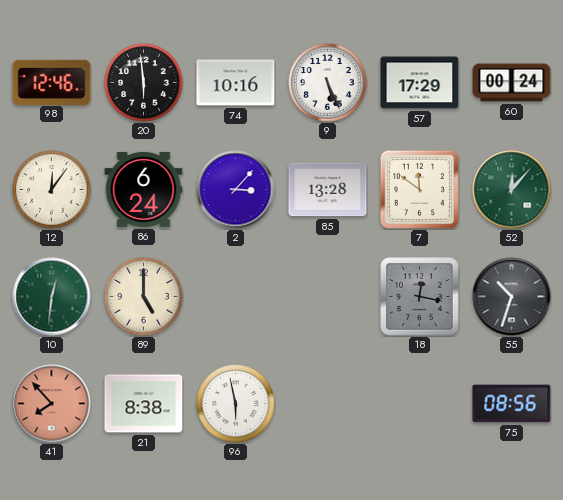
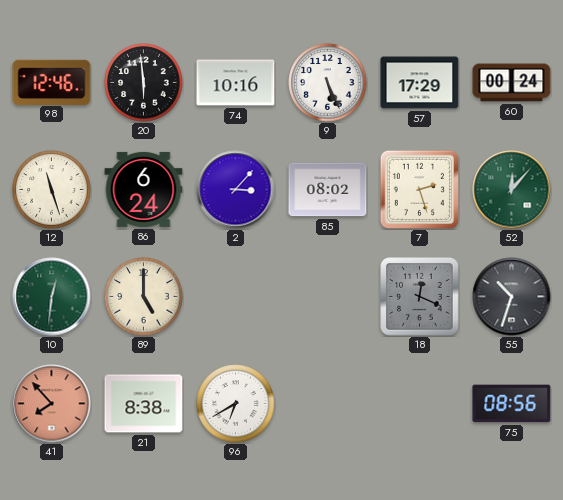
12: 12:06 -> 11:27 (52, 190)
85: 13:28 -> 08:02 (328, 190)
7: 11:51 -> 2:27 (419, 189)
18: 12:17 -> 12:19 (420, 297)
96: 5:58 -> 6:40 (236, 404)
